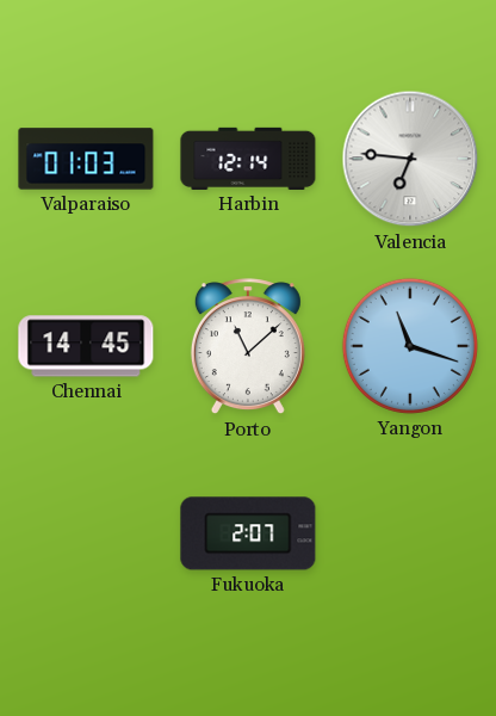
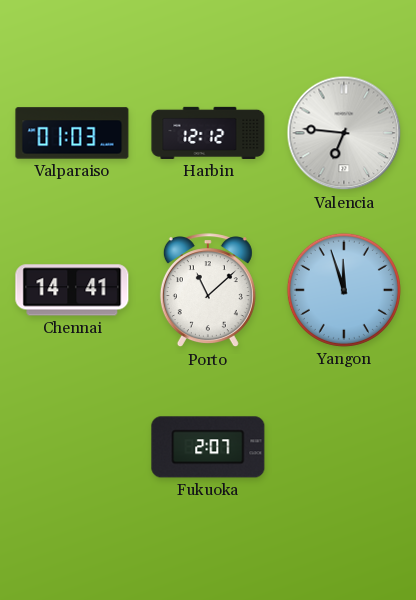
Harbin: 12:14 -> 12:12 (208, 133)
Chennai: 14:45 -> 14:41 (72, 290)
Yangon: 11:18 -> 11:57 (344, 290)
